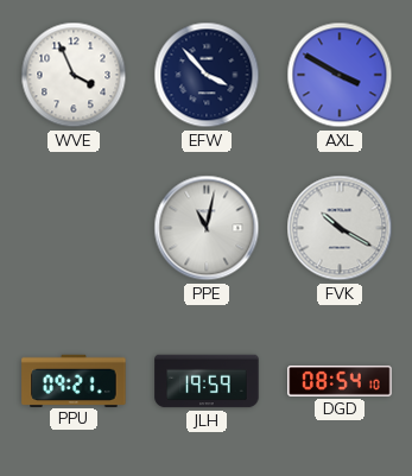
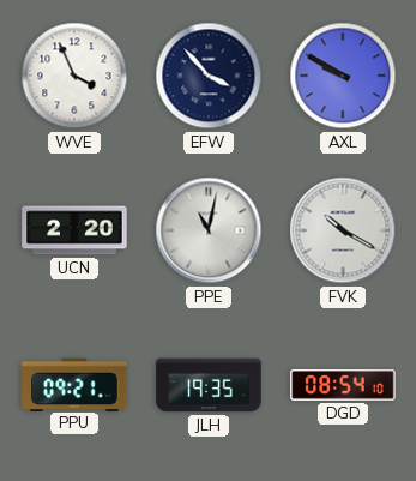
AXL: 3:50 -> 9:50 (343, 76)
UCN: none -> 2:20 (74, 230)
JLH: 19:59 -> 19:35 (209, 385)
